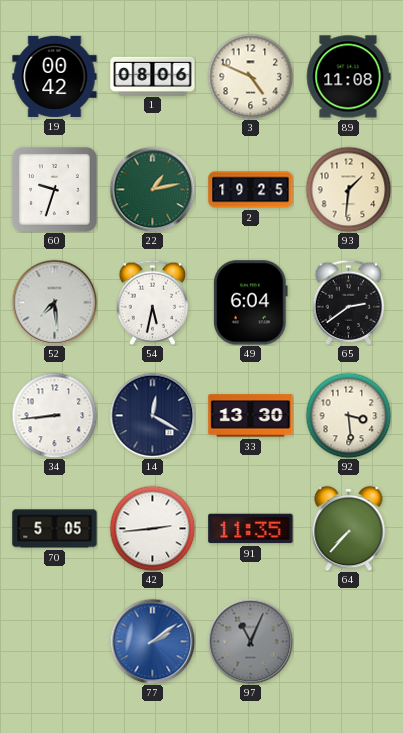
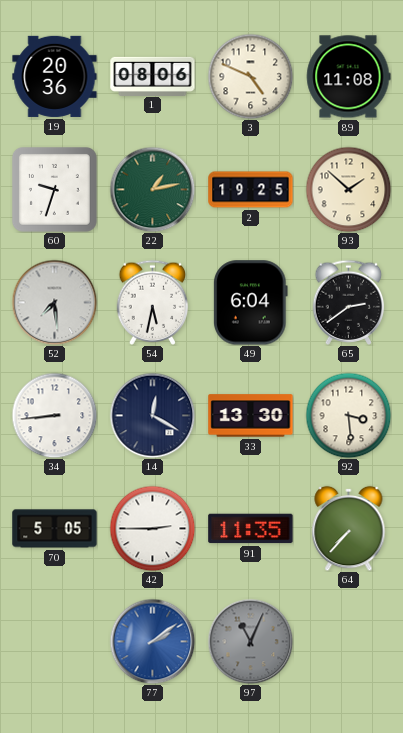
19: 00:42 -> 20:36 (55, 76)
93: 1:31 -> 1:52 (348, 189)
42: 2:44 -> 2:45 (152, 528)
